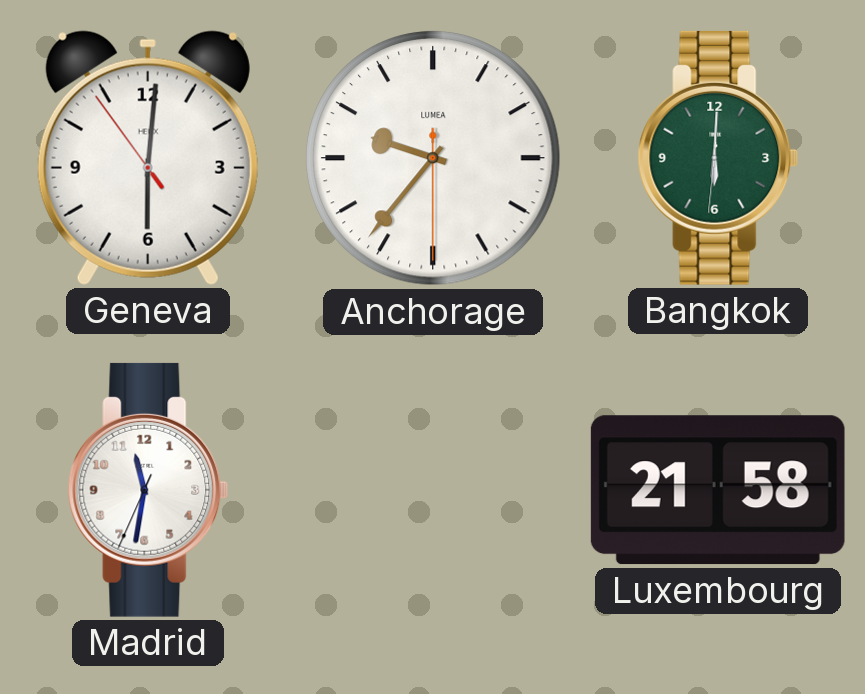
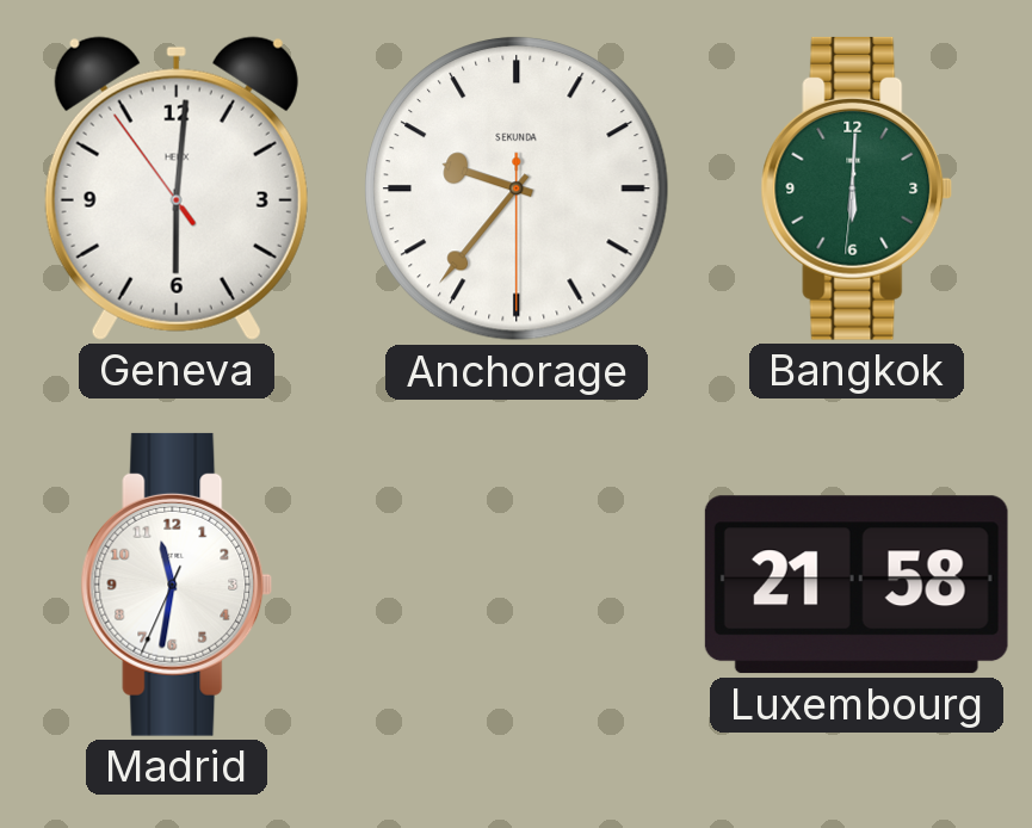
Anchorage brand: LUMEA -> SEKUNDA (518, 190)
